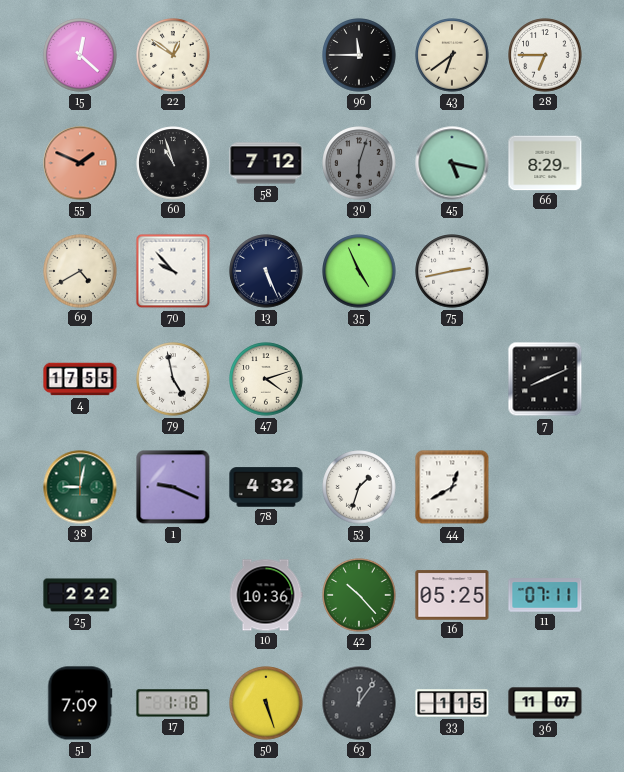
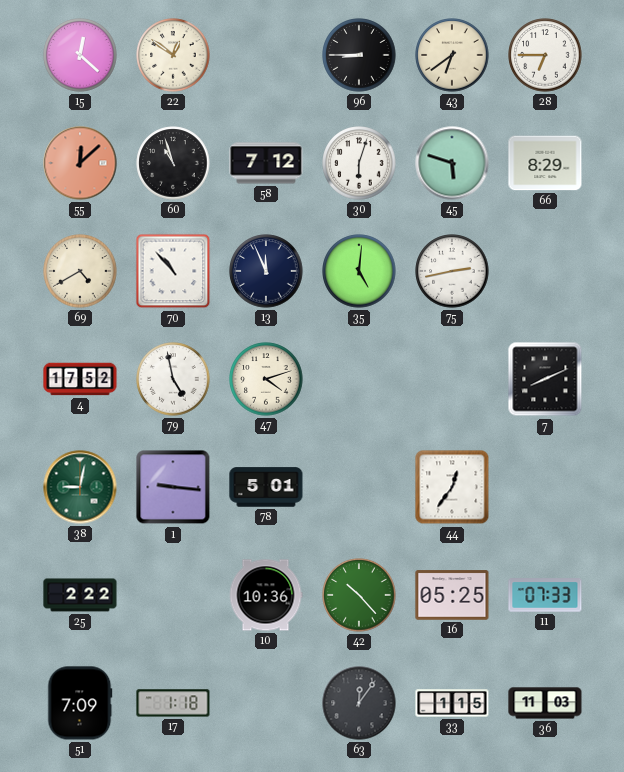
96: 11:45 -> 8:45 (359, 55)
55: 1:49 -> 12:08 (80, 163)
30 dial: grey -> white (359, 163)
45: 5:17 -> 5:48 (452, 163)
70: 9:53 -> 10:53 (173, 271)
13: 5:26 -> 11:56 (266, 271)
35: 4:56 -> 5:01 (359, 271)
4: 17:55 -> 17:52 (80, 379)
1: 9:19 -> 9:16 (173, 487)
78: 4:32 -> 5:01 (266, 487)
53: 1:33 -> none (359, 487)
44: 12:40 -> 12:36 (452, 487)
11: 07:11 -> 07:33 (545, 595)
50: 5:27 -> none (266, 703)
36: 11:07 -> 11:03 (545, 703)
